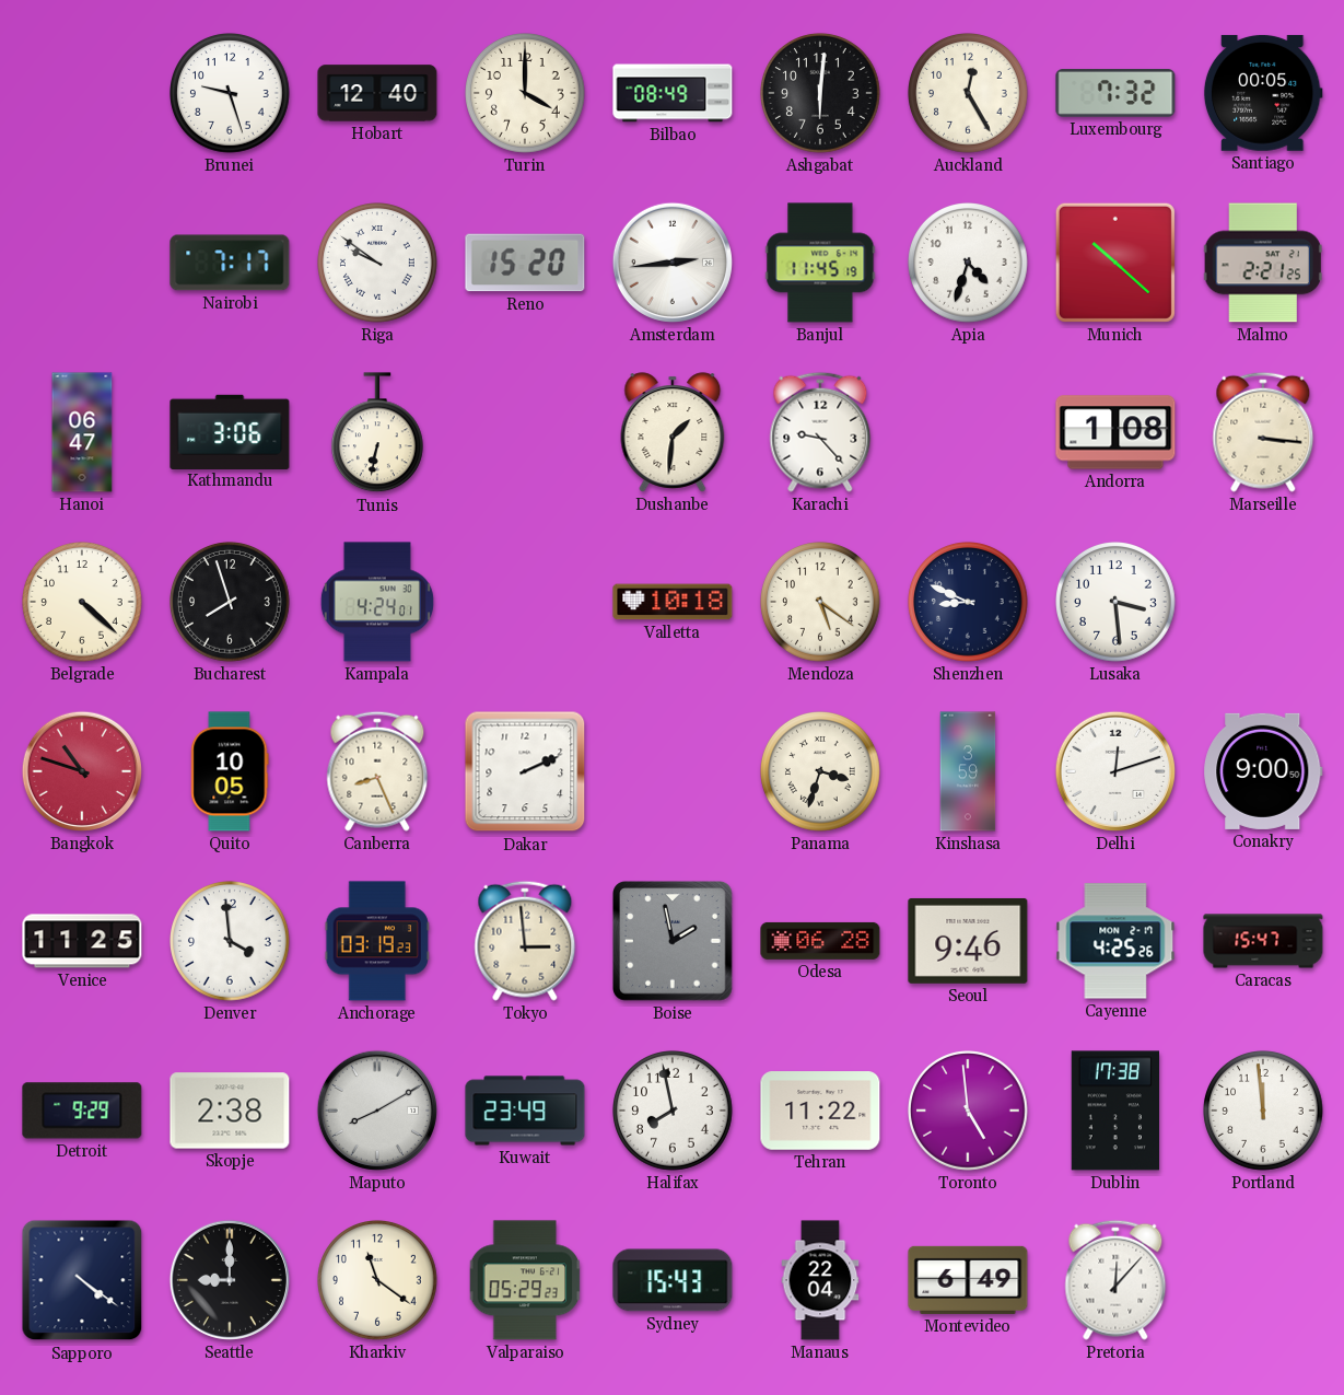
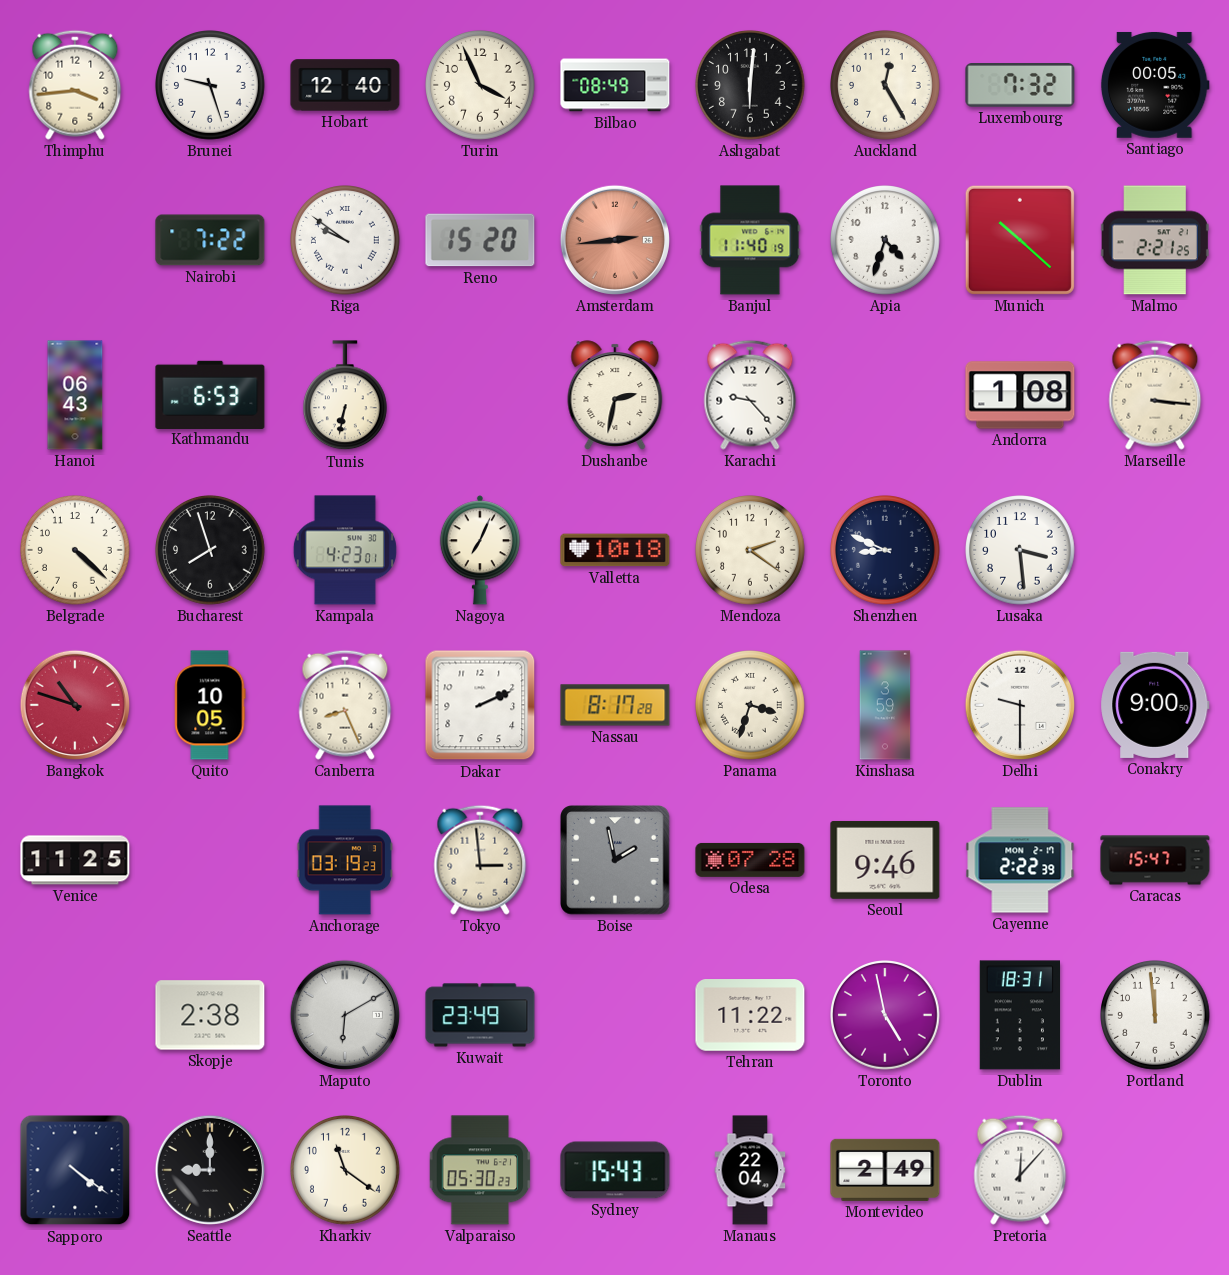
Thimphu: none -> 3:44 (75, 85)
Turin: 4:00 -> 3:56 (481, 86)
Nairobi: 7:17 -> 7:22 (210, 240)
Amsterdam dial: white -> salmon (615, 240)
Banjul: 11:45 -> 11:40 (750, 240)
Hanoi: 06:47 -> 06:43 (75, 395)
Kathmandu: 3:06 -> 6:53 (210, 394)
Dushanbe: 1:31 -> 2:32 (615, 395)
Kampala: 4:24 -> 4:23 (345, 550)
Nagoya: none -> 7:04 (479, 550)
Mendoza: 5:21 -> 2:21 (751, 551)
Nassau: none -> 8:17 (615, 705)
Delhi: 12:12 -> 9:30 (1020, 705)
Denver: 3:59 -> none (231, 942)
Odesa: 06:28 -> 07:28 (750, 860)
Cayenne: 4:25 -> 2:22 (1020, 860)
Detroit: 9:29 -> none (82, 1111)
Maputo: 8:10 -> 6:10 (345, 1015)
Halifax: 7:58 -> none (674, 1112)
Toronto: 4:59 -> 4:58 (886, 1016)
Dublin: 17:38 -> 18:31 (1019, 1015)
Valparaiso: 05:29 -> 05:30 (480, 1170)
Montevideo: 6:49 -> 2:49 (885, 1170)
